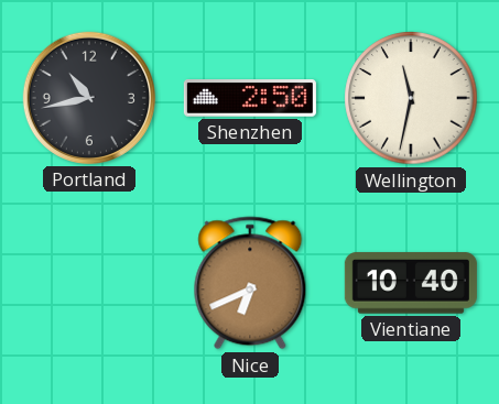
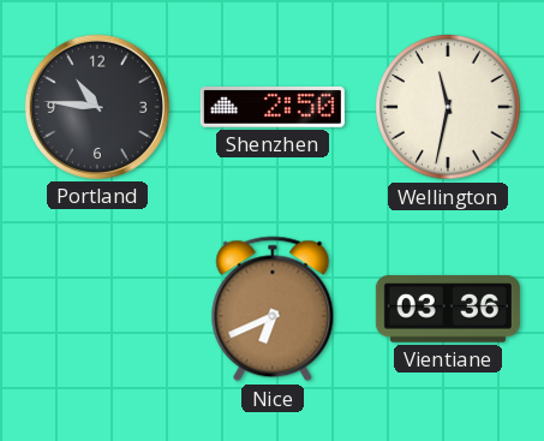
Portland: 10:43 -> 10:46 (97, 107)
Vientiane: 10:40 -> 03:36 (448, 309)
